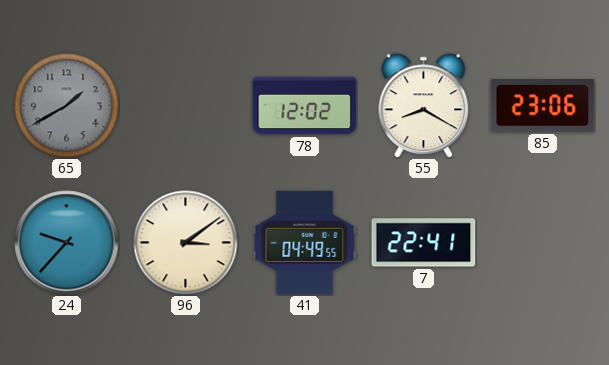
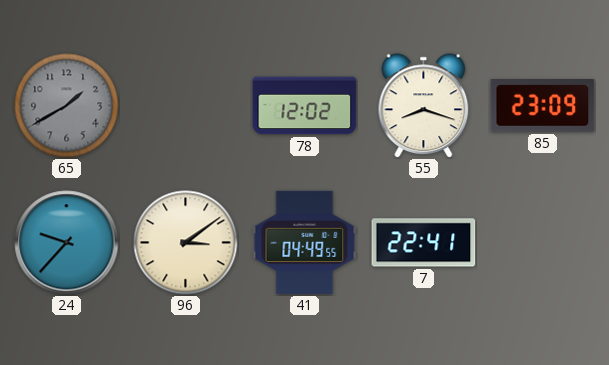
55: 8:20 -> 8:18 (424, 106)
85: 23:06 -> 23:09 (543, 106)
